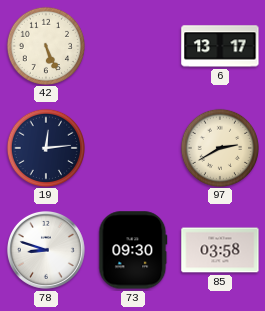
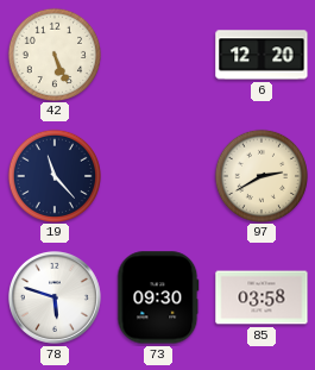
6: 13:17 -> 12:20 (262, 55)
19: 12:14 -> 11:23 (53, 175)
78: 8:48 -> 5:48 (55, 297)
